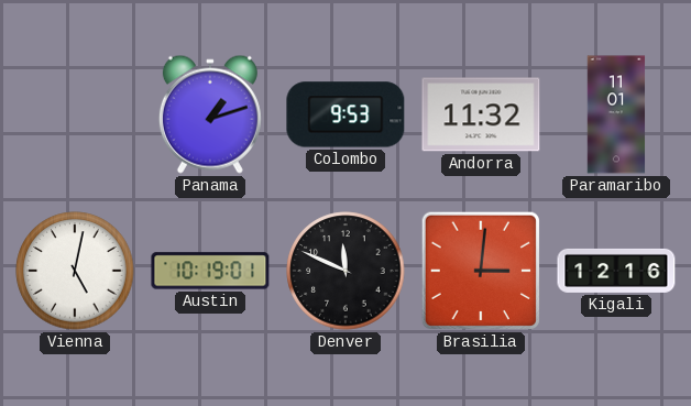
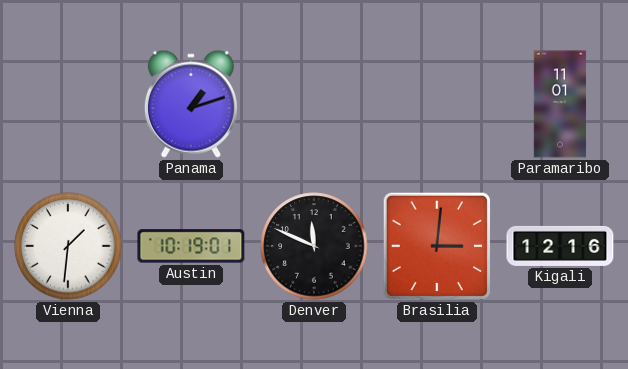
Colombo: 9:53 -> none (345, 114)
Andorra: 11:32 -> none (481, 114)
Vienna: 5:02 -> 1:31 (68, 246)
